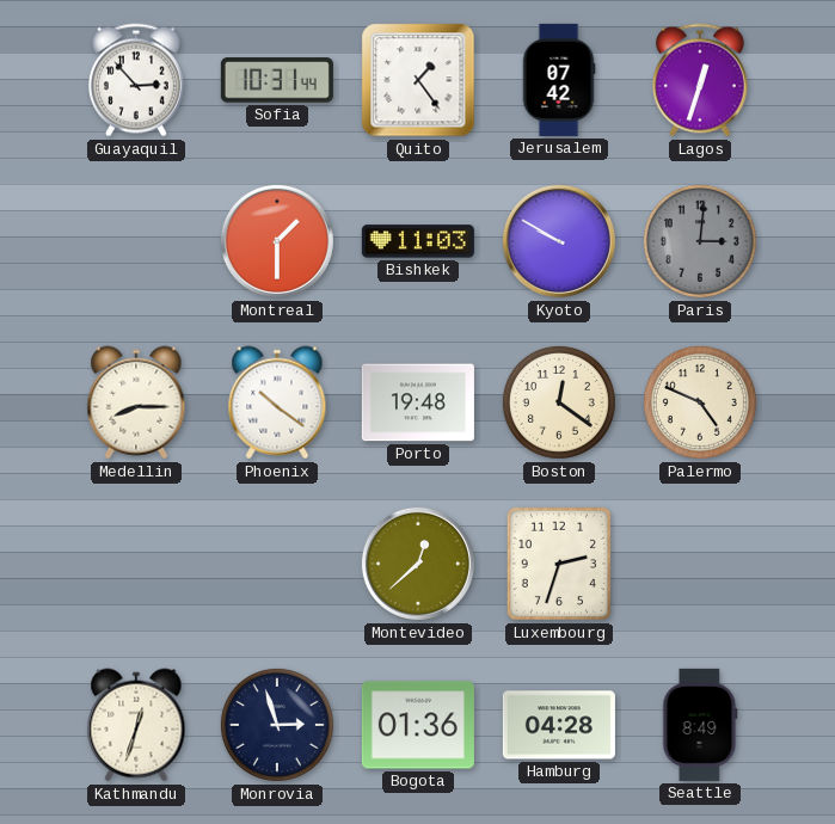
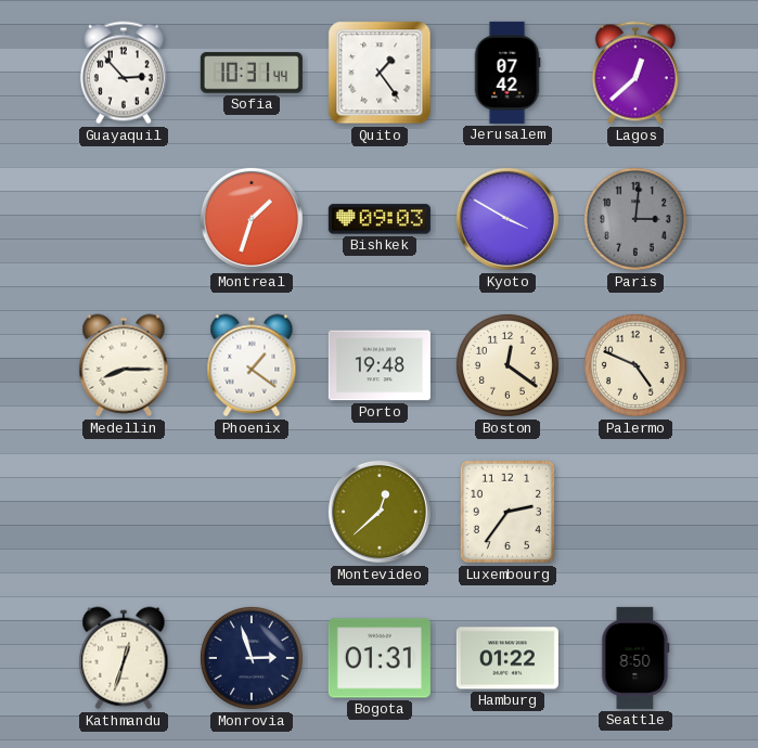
Lagos: 12:33 -> 12:38 (635, 73)
Montreal: 1:30 -> 1:33 (252, 219)
Bishkek: 11:03 -> 09:03 (380, 219)
Kyoto: 9:50 -> 3:50 (508, 219)
Phoenix: 10:21 -> 1:21 (252, 365)
Luxembourg: 2:33 -> 2:36 (506, 512)
Bogota: 01:36 -> 01:31 (380, 658)
Hamburg: 04:28 -> 01:22 (508, 658)
Seattle: 8:49 -> 8:50 (635, 658)
